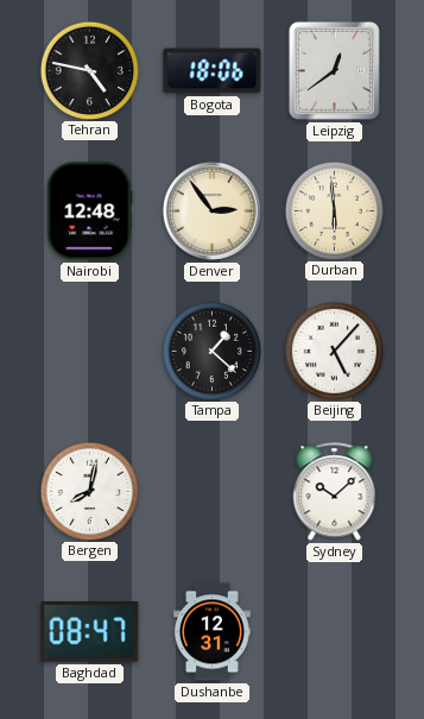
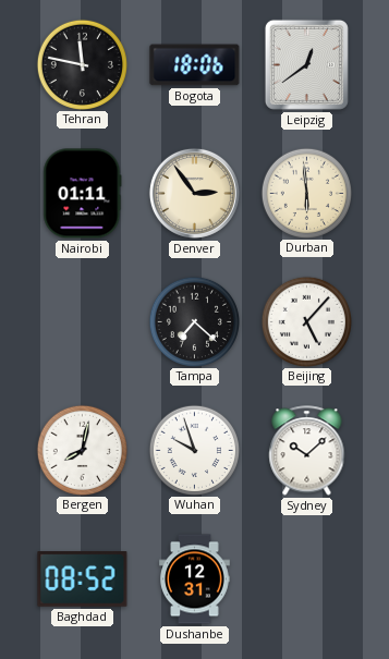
Tehran: 4:47 -> 11:47 (82, 64)
Nairobi: 12:48 -> 01:11 (83, 194)
Tampa: 1:22 -> 7:22 (194, 321)
Wuhan: none -> 9:57 (194, 450)
Baghdad: 08:47 -> 08:52 (83, 579)
